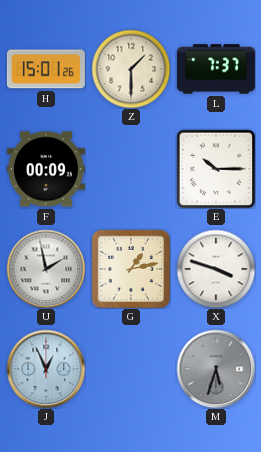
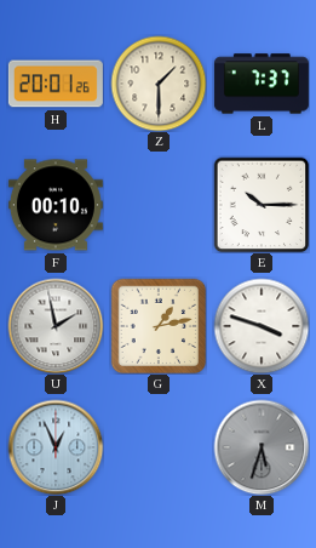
H: 15:01 -> 20:01 (56, 84)
F: 00:09 -> 00:10 (56, 205)
